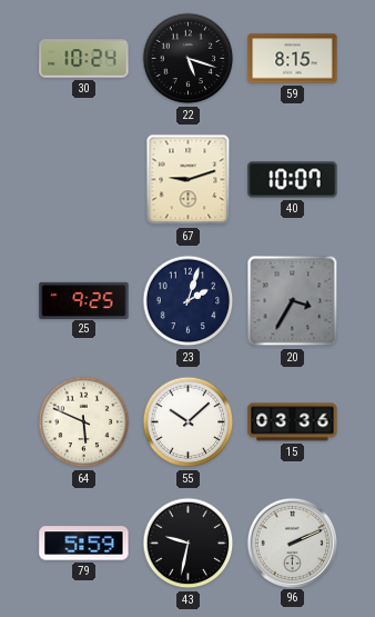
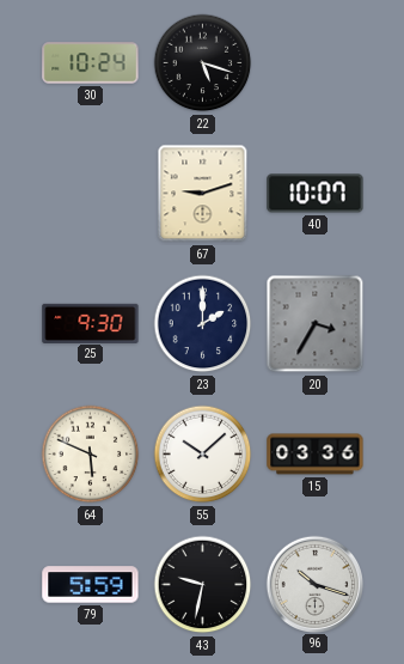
59: 8:15 -> none (293, 59)
25: 9:25 -> 9:30 (91, 323)
23: 2:03 -> 2:00 (203, 324)
96: 2:11 -> 10:18 (314, 584)
